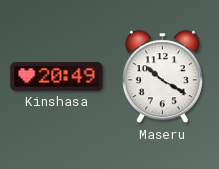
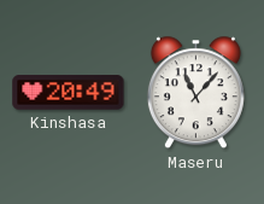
Maseru: 10:20 -> 11:07 (195, 93)
